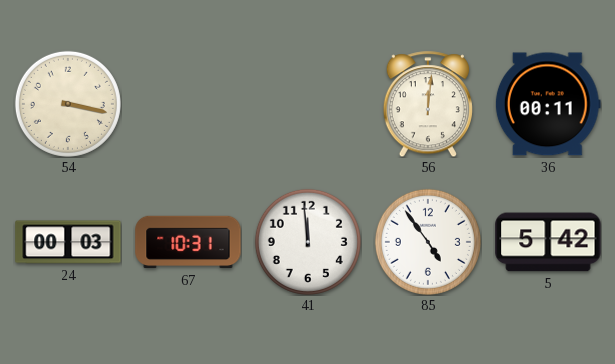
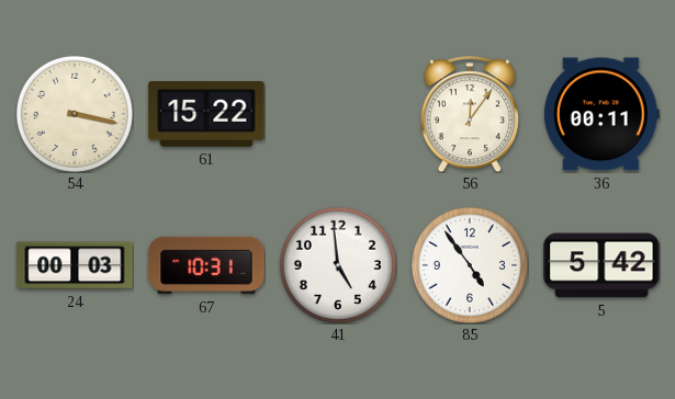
61: none -> 15:22 (206, 114)
56: 12:01 -> 12:06 (470, 114)
41: 11:59 -> 4:59 (338, 265)
